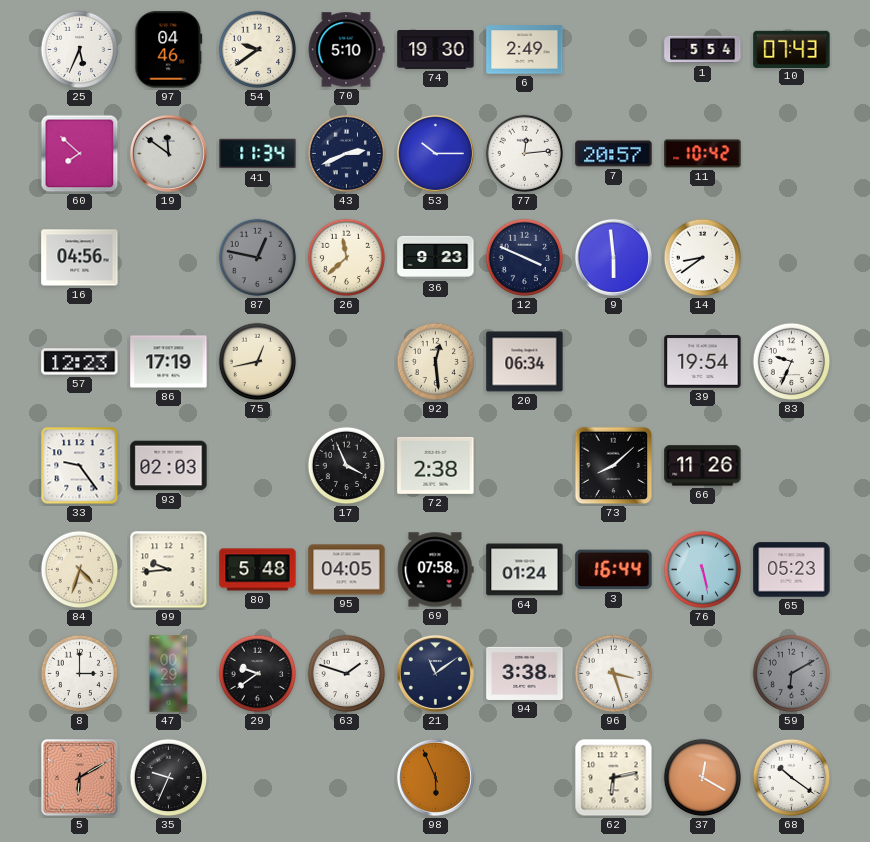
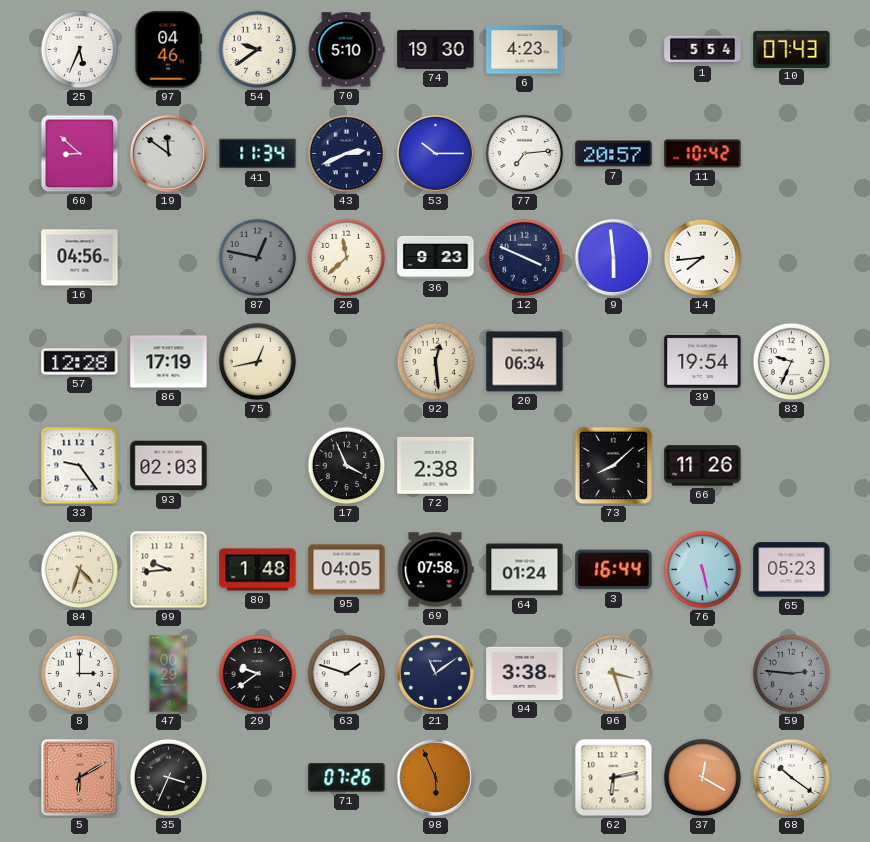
6: 2:49 -> 4:23 (525, 50)
60: 7:52 -> 8:52 (80, 154)
77: 12:14 -> 7:14 (525, 154)
14: 8:39 -> 7:44 (703, 258)
57: 12:23 -> 12:28 (80, 362)
80: 5:48 -> 1:48 (258, 570)
59: 6:10 -> 2:46 (792, 674)
35: 9:34 -> 3:34 (169, 778)
71: none -> 07:26 (347, 778)
